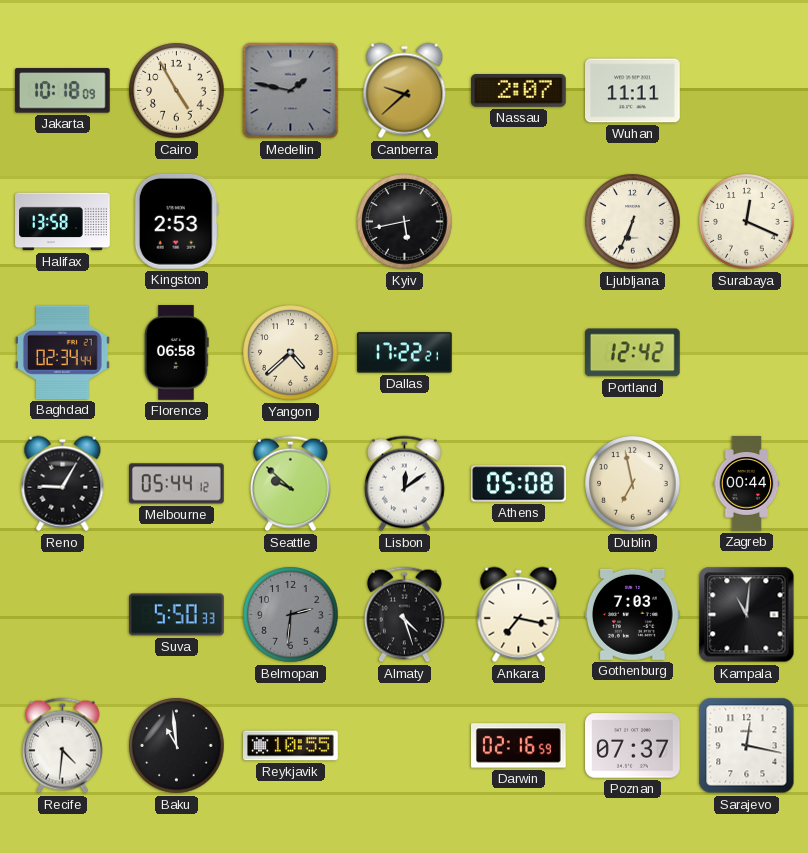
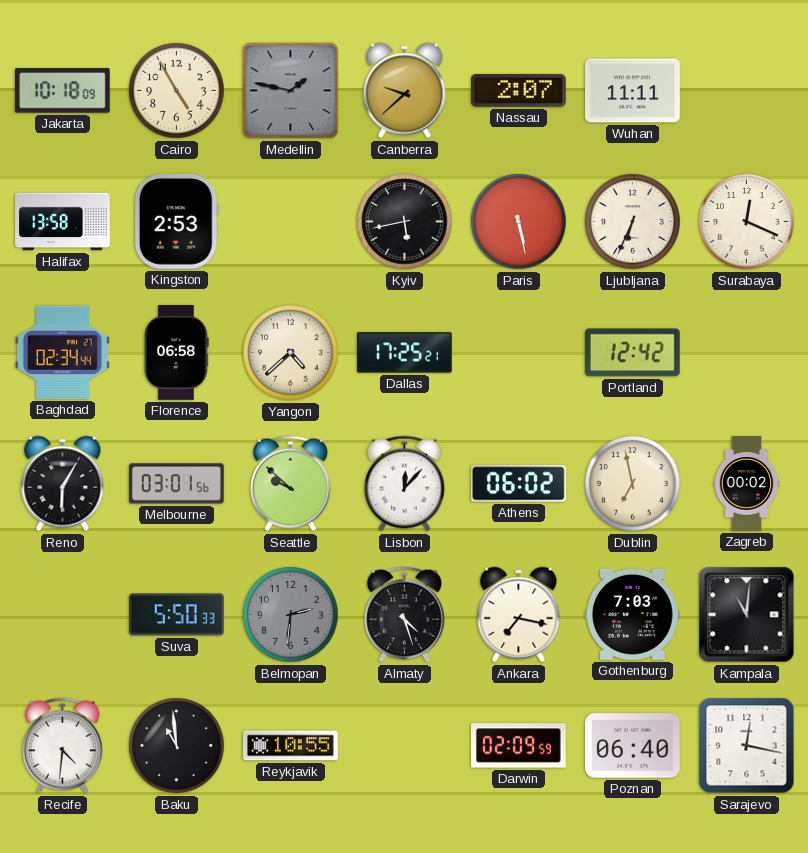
Paris: none -> 5:28 (519, 222)
Dallas: 17:22 -> 17:25 (405, 353)
Reno: 9:05 -> 6:05 (63, 484)
Melbourne: 05:44 -> 03:01 (177, 484)
Lisbon: 12:09 -> 12:07 (405, 484)
Athens: 05:08 -> 06:02 (519, 484)
Zagreb: 00:44 -> 00:02 (747, 484)
Darwin: 02:16 -> 02:09 (519, 746)
Poznan: 07:37 -> 06:40 (633, 746)
